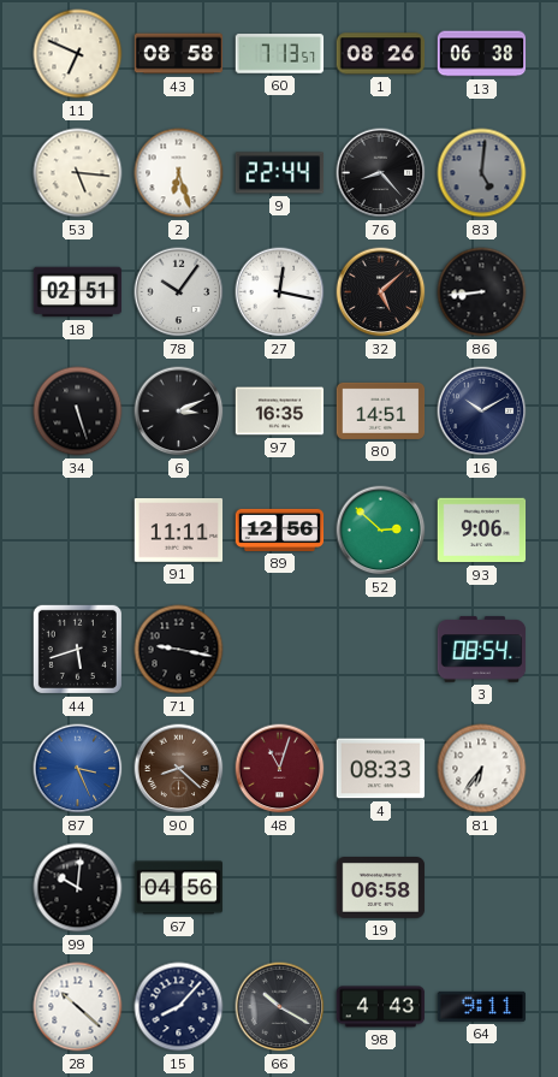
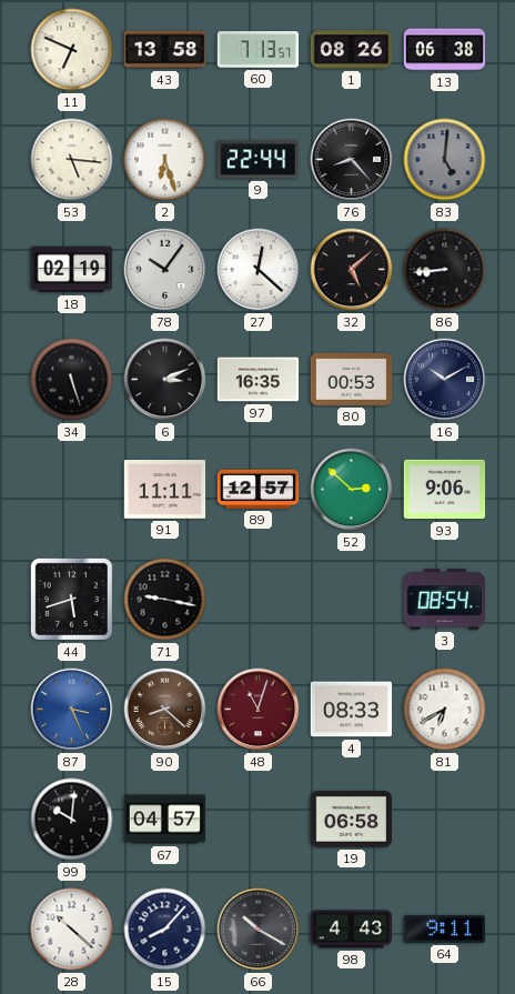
43: 08:58 -> 13:58 (165, 50)
18: 02:51 -> 02:19 (72, 270)
27: 12:17 -> 12:22 (259, 270)
80: 14:51 -> 00:53 (352, 379)
89: 12:56 -> 12:57 (259, 489)
81: 6:36 -> 6:40 (445, 710)
67: 04:56 -> 04:57 (165, 820)
